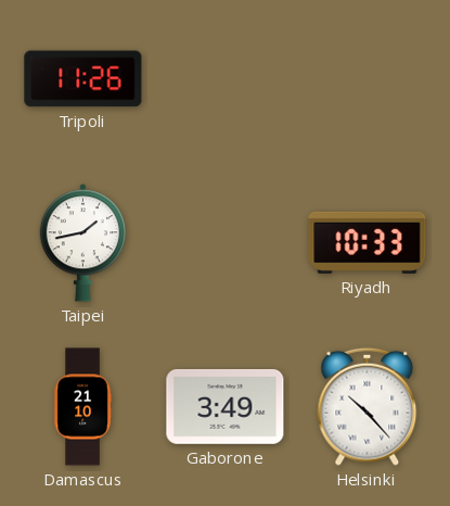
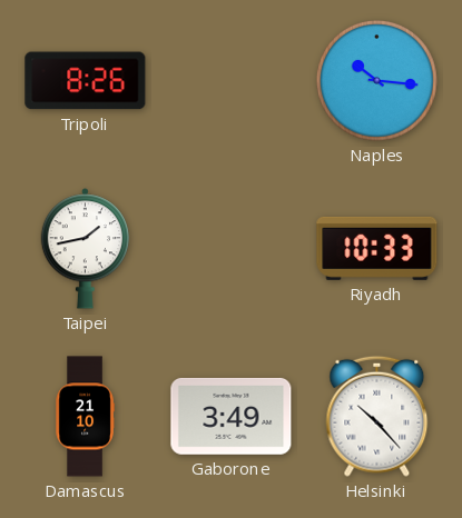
Tripoli: 11:26 -> 8:26 (86, 81)
Naples: none -> 10:16 (377, 81)
